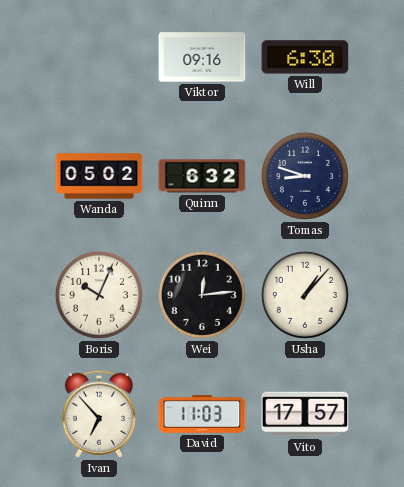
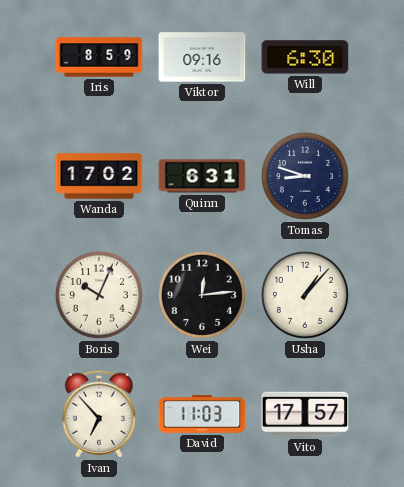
Iris: none -> 8:59 (99, 57)
Wanda: 05:02 -> 17:02 (99, 176)
Quinn: 6:32 -> 6:31 (202, 176)
